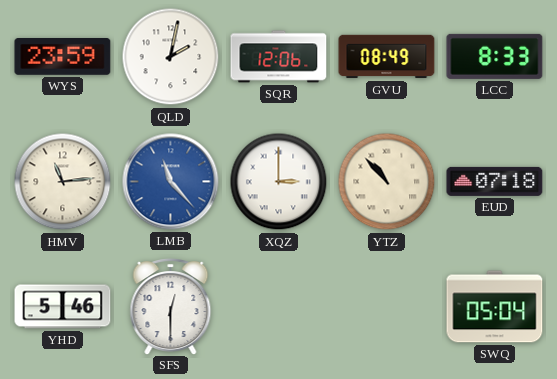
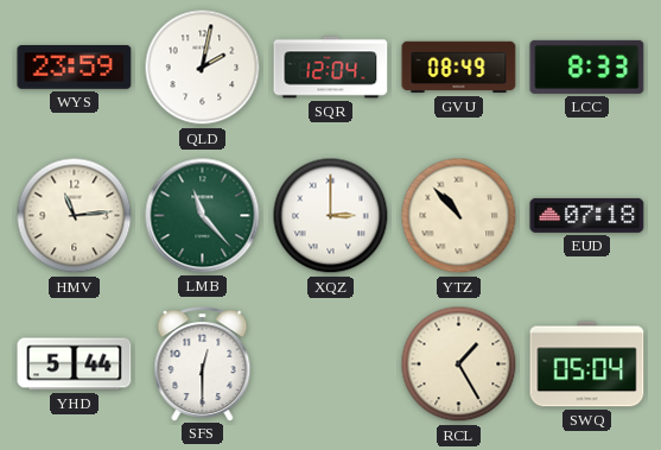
SQR: 12:06 -> 12:04 (331, 68)
LMB dial: blue -> green (203, 216)
YHD: 5:46 -> 5:44 (75, 365)
RCL: none -> 1:25 (459, 365)
